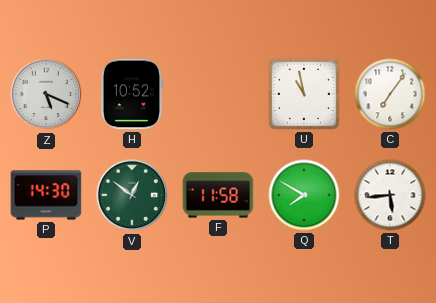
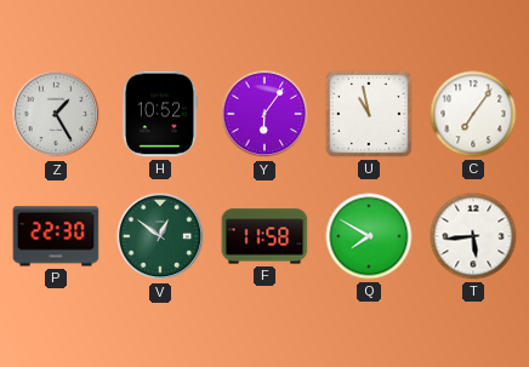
Z: 5:19 -> 1:25 (56, 114)
Y: none -> 6:06 (264, 114)
P: 14:30 -> 22:30 (56, 236)
